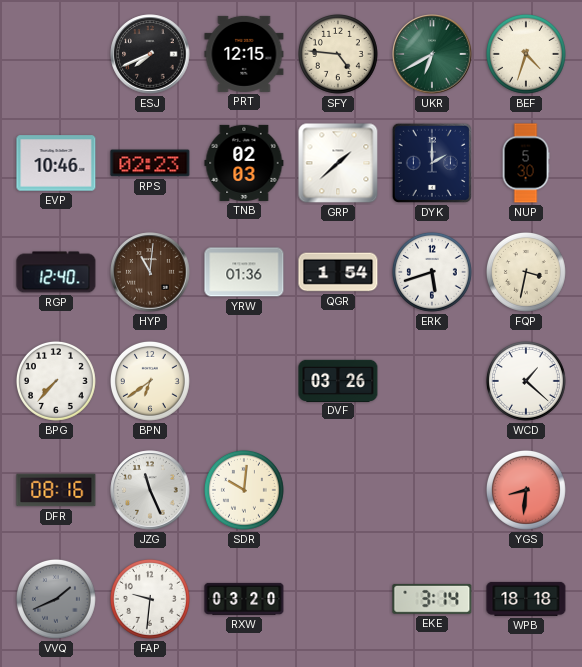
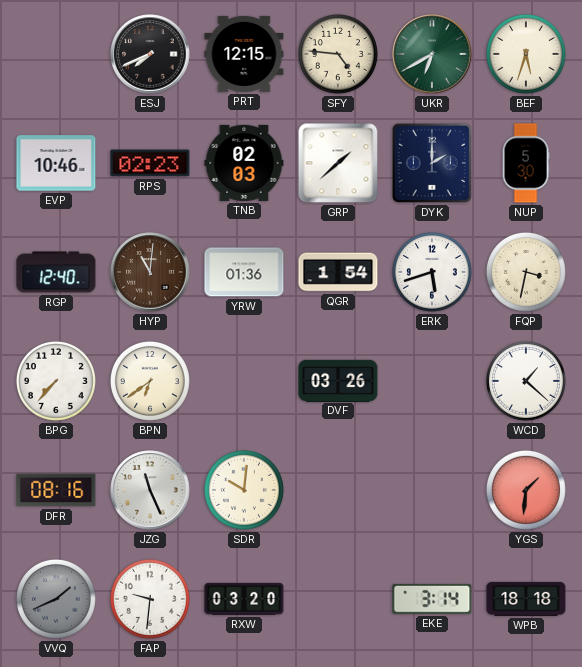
BEF: 4:33 -> 5:33 (526, 54)
YGS: 8:31 -> 1:31 (526, 490)
